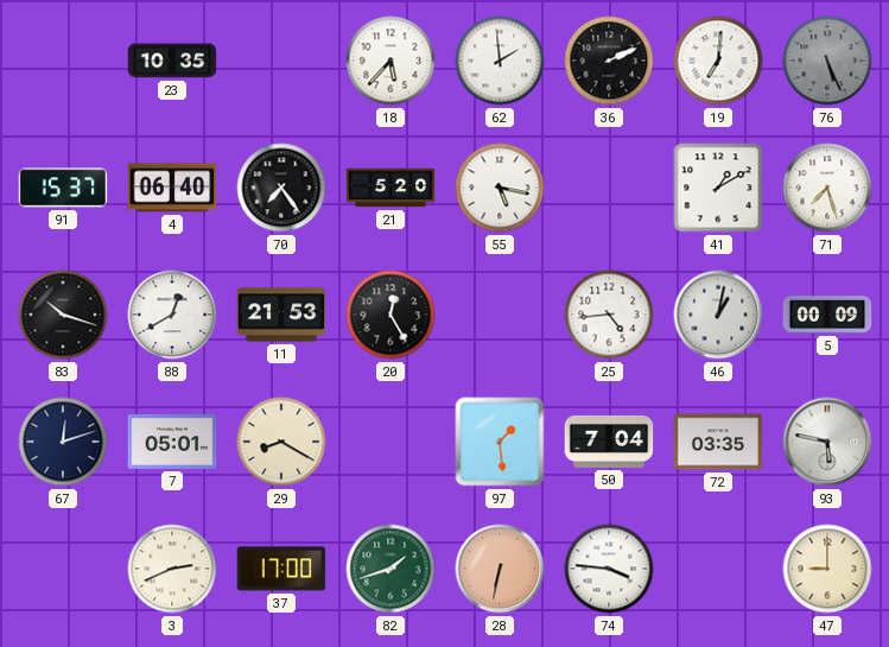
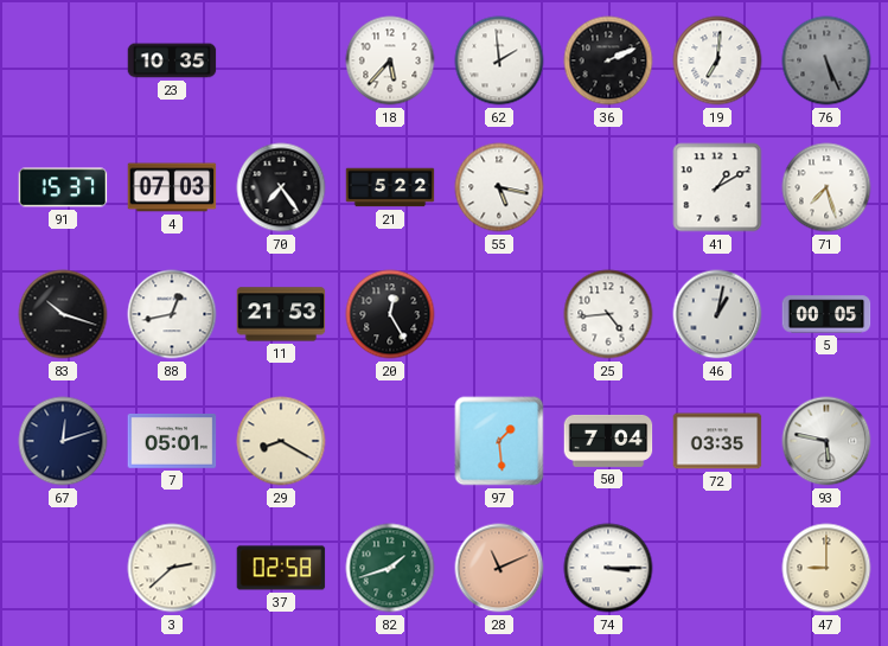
4: 06:40 -> 07:03 (172, 187)
21: 5:20 -> 5:22 (390, 187)
88: 12:40 -> 12:43 (172, 314)
5: 00:09 -> 00:05 (826, 314)
3: 2:41 -> 2:38 (172, 568)
37: 17:00 -> 02:58 (281, 568)
28: 6:32 -> 11:11 (499, 568)
74: 3:46 -> 3:15 (608, 568)
